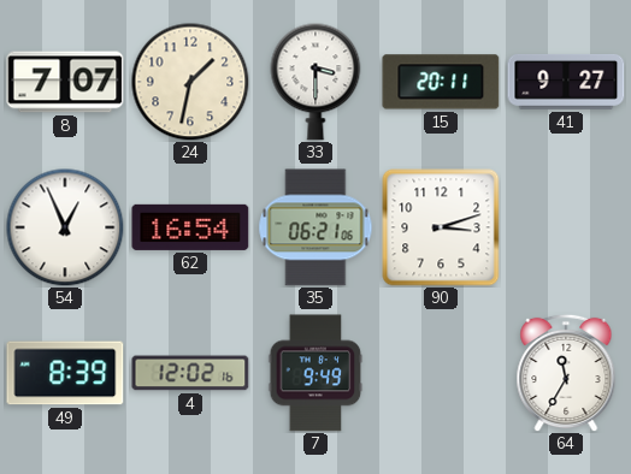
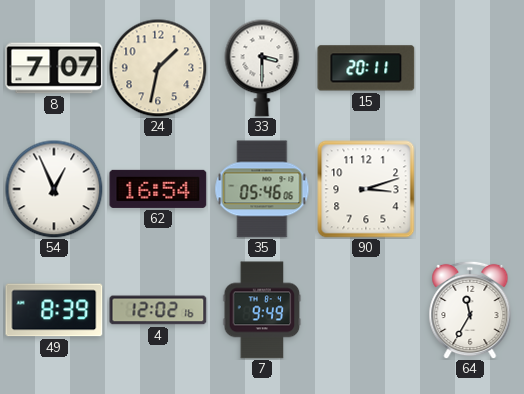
41: 9:27 -> none (566, 82)
35: 06:21 -> 05:46 (262, 189)
